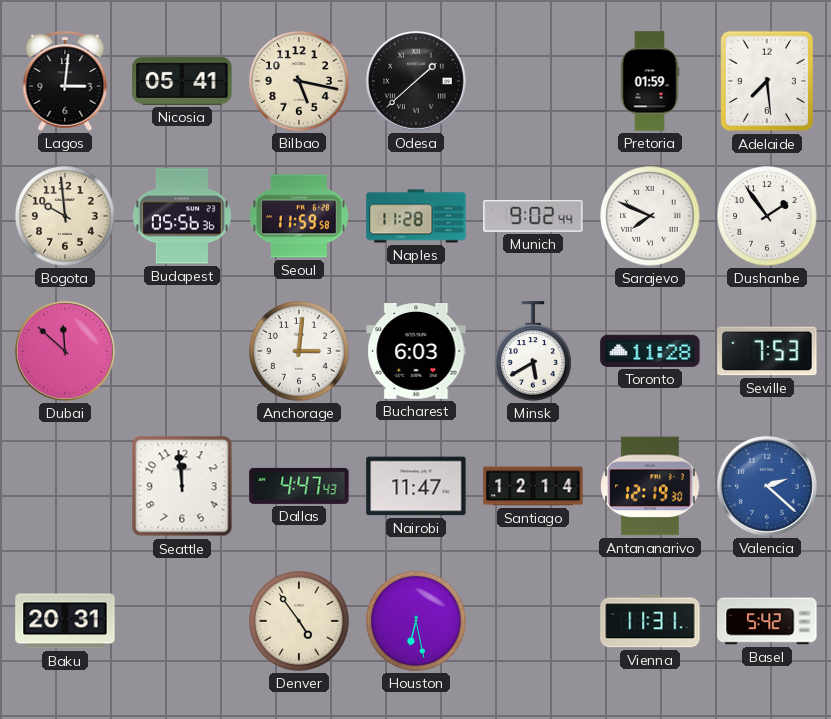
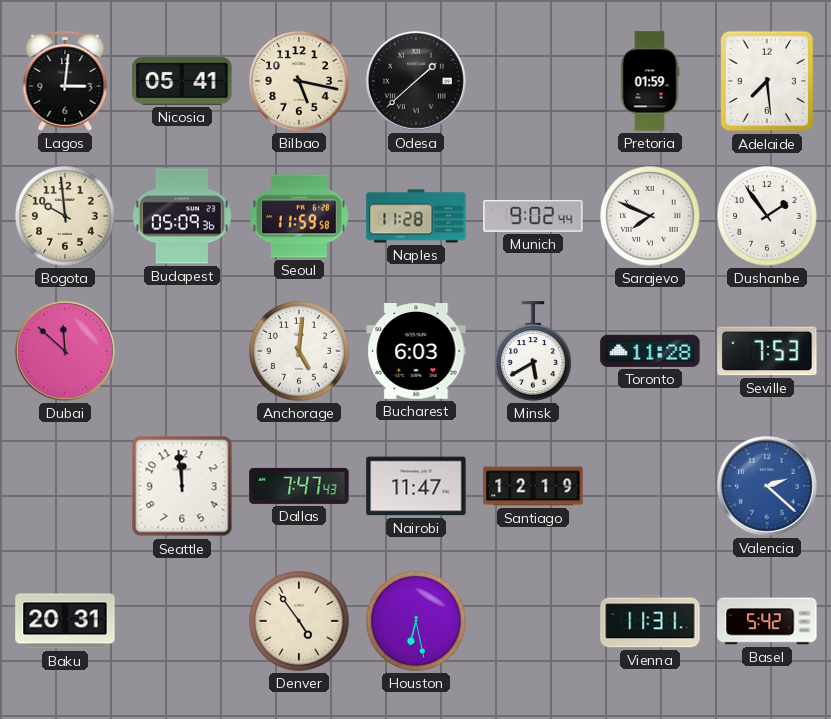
Budapest: 05:56 -> 05:09 (182, 216)
Anchorage: 3:01 -> 5:01 (299, 351)
Dallas: 4:47 -> 7:47 (299, 486)
Santiago: 12:14 -> 12:19 (533, 486)
Antananarivo: 12:19 -> none (650, 486)
